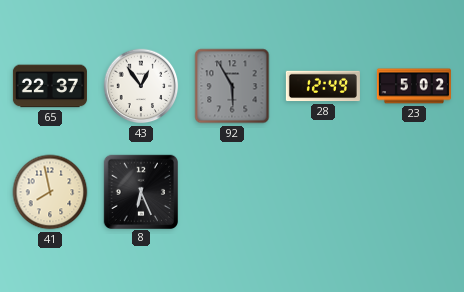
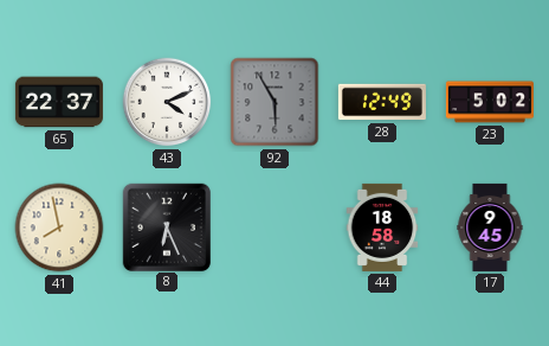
43: 12:54 -> 4:11 (167, 102)
44: none -> 18:58 (382, 228)
17: none -> 9:45 (490, 228)
